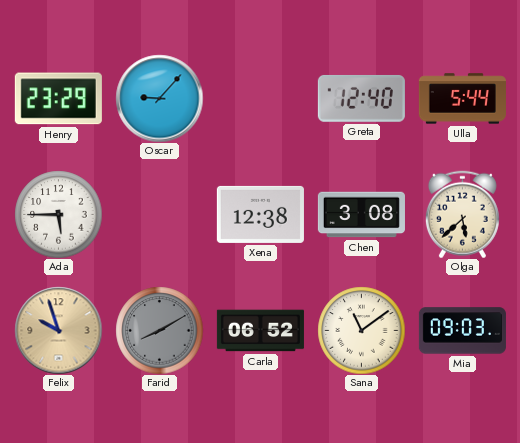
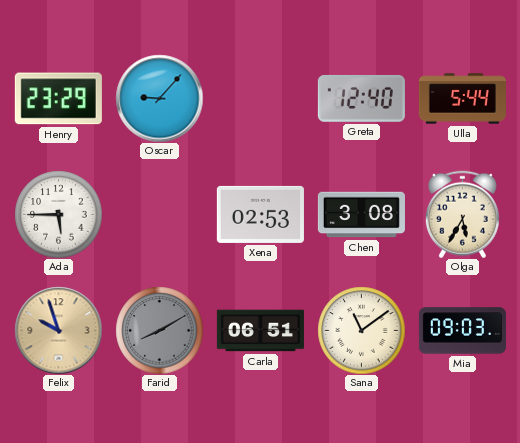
Xena: 12:38 -> 02:53 (260, 214)
Olga: 5:38 -> 5:35 (462, 214)
Carla: 06:52 -> 06:51 (260, 331)
